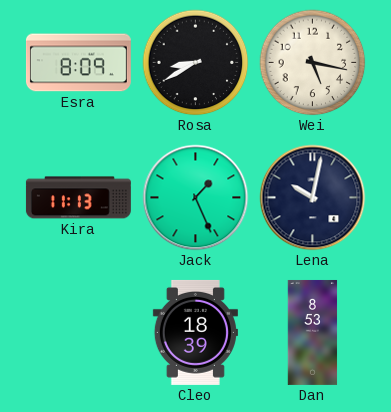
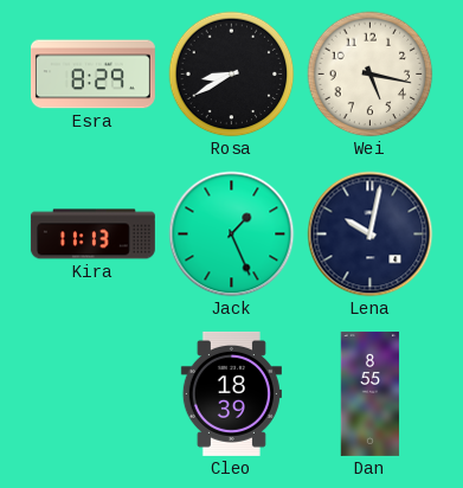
Esra: 8:09 -> 8:29 (92, 75)
Dan: 8:53 -> 8:55 (371, 393)
